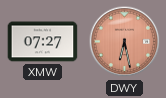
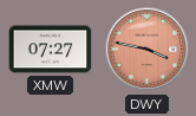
DWY: 6:28 -> 3:47 (148, 50)
